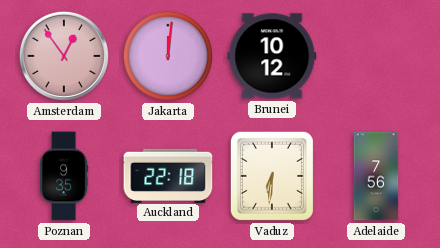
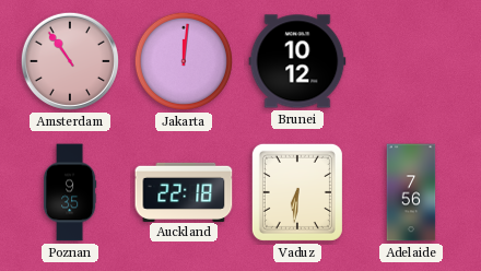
Amsterdam: 12:54 -> 10:54 (70, 61)
